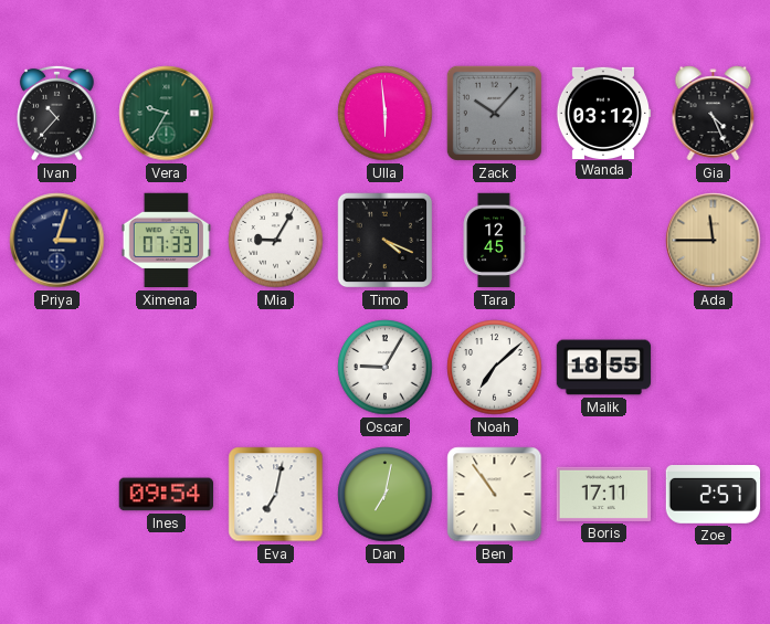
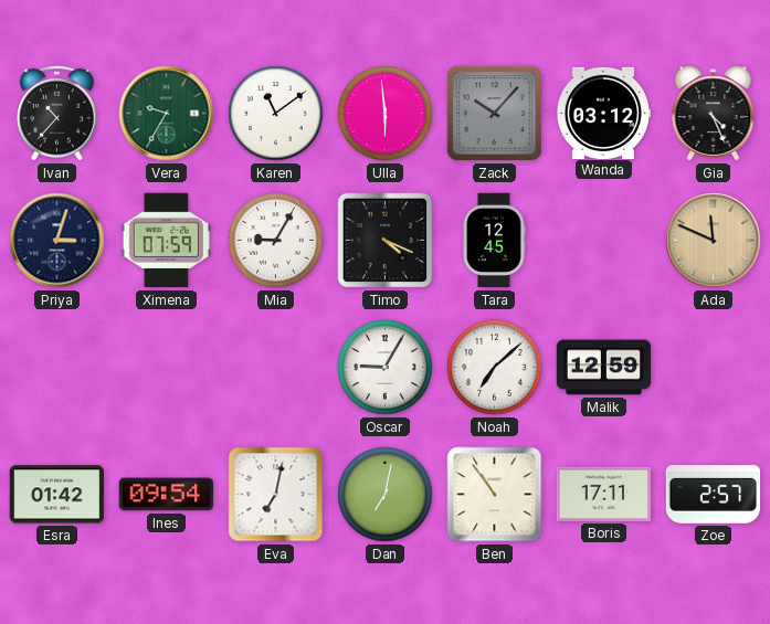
Karen: none -> 11:09 (276, 114)
Ximena: 07:33 -> 07:59 (166, 241)
Ada: 11:45 -> 11:49 (714, 241)
Malik: 18:55 -> 12:59 (604, 368)
Esra: none -> 01:42 (57, 495)
